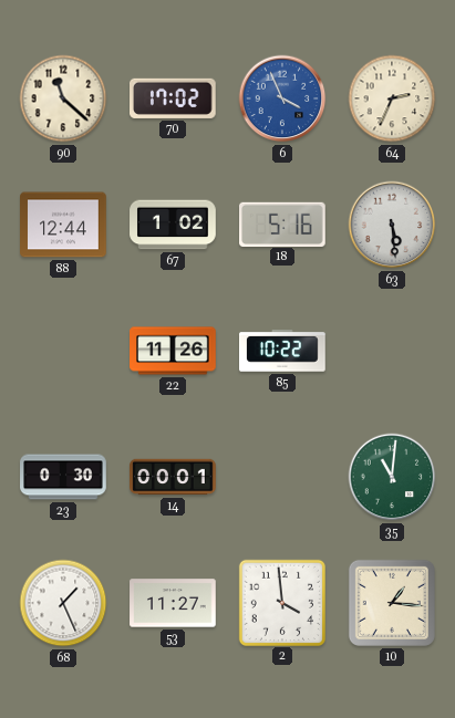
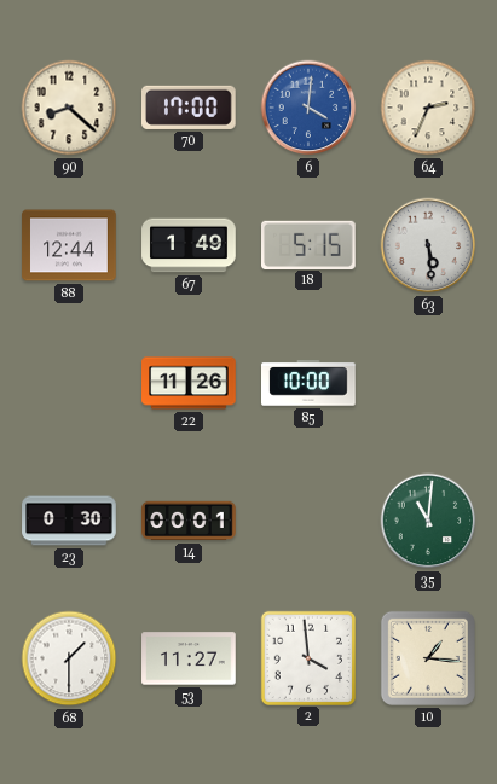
90: 11:22 -> 8:22 (69, 108)
70: 17:02 -> 17:00 (190, 108)
6: 3:56 -> 4:01 (308, 108)
67: 1:02 -> 1:49 (189, 245)
18: 5:16 -> 5:15 (310, 244)
85: 10:22 -> 10:00 (308, 383)
68: 1:26 -> 1:30 (69, 658)
